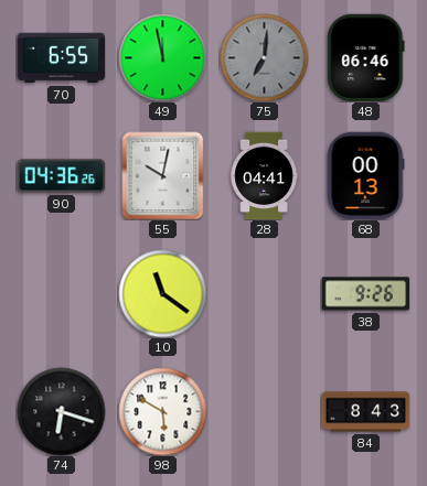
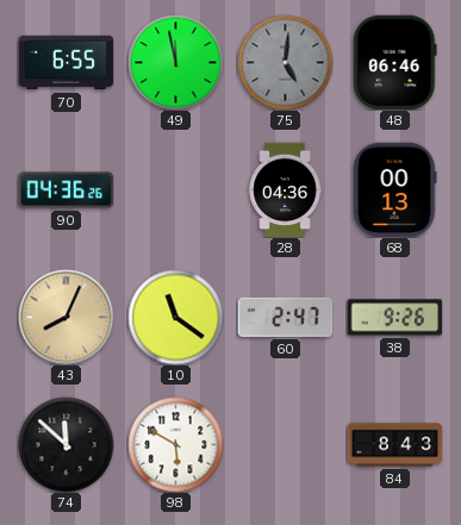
75: 7:01 -> 5:01 (285, 62)
55: 10:02 -> none (163, 175)
28: 04:41 -> 04:36 (285, 189)
43: none -> 8:04 (66, 317)
60: none -> 2:47 (285, 317)
74: 6:18 -> 11:52 (66, 444)
